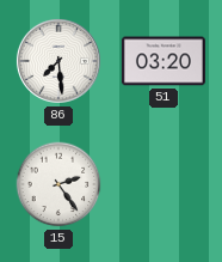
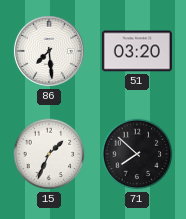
15: 2:24 -> 1:34 (49, 154)
71: none -> 7:52 (137, 154)
